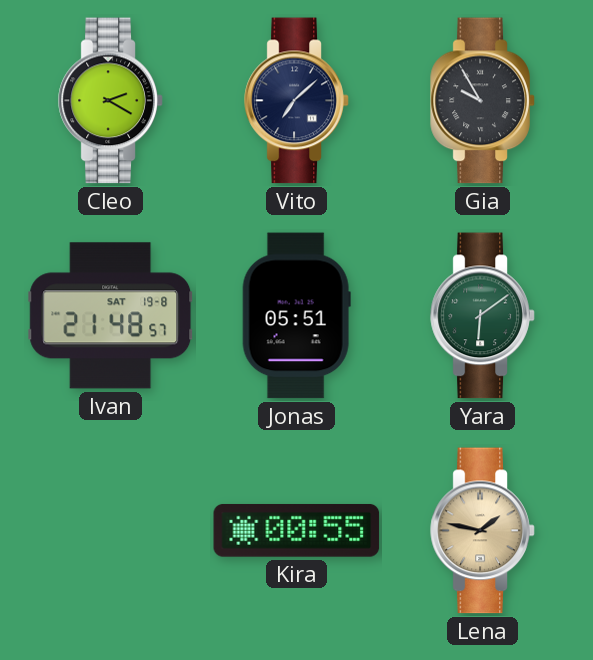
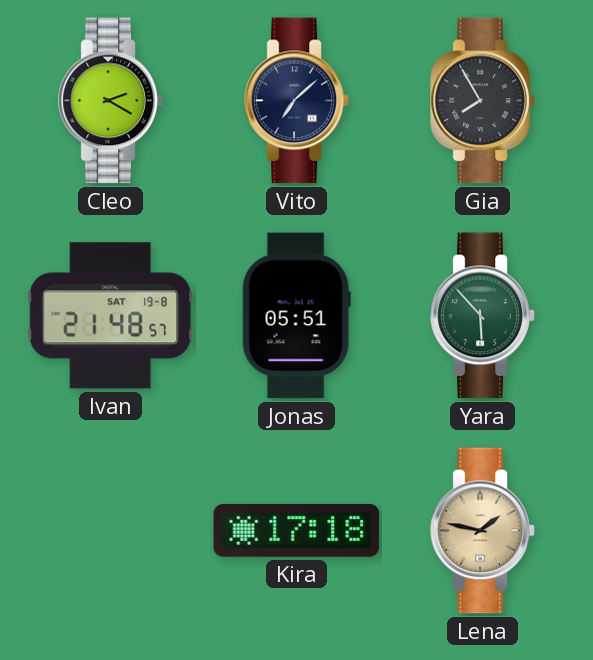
Gia: 9:55 -> 7:55 (483, 101)
Yara: 6:09 -> 5:53 (483, 316)
Kira: 00:55 -> 17:18 (297, 530)
